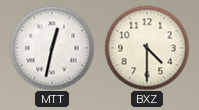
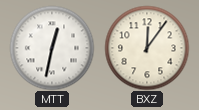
BXZ: 4:30 -> 12:06 (147, 48)
